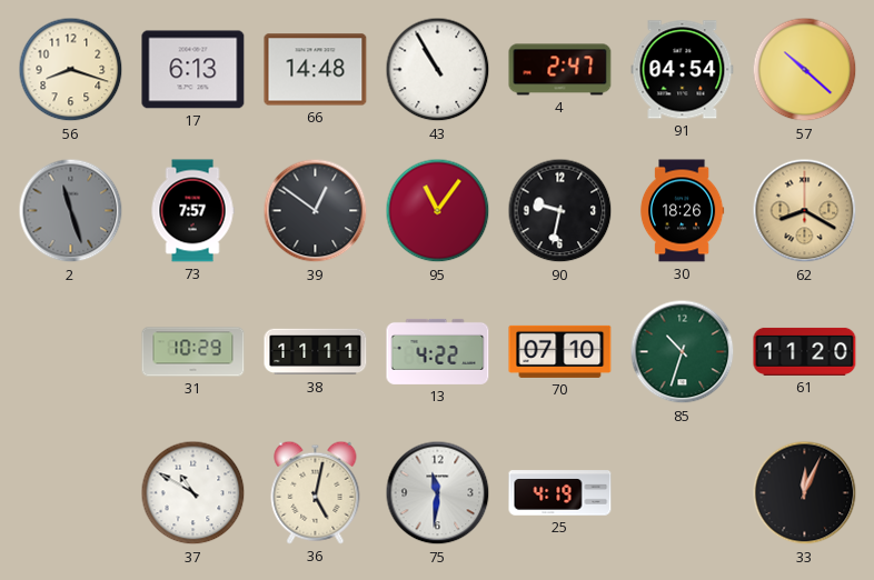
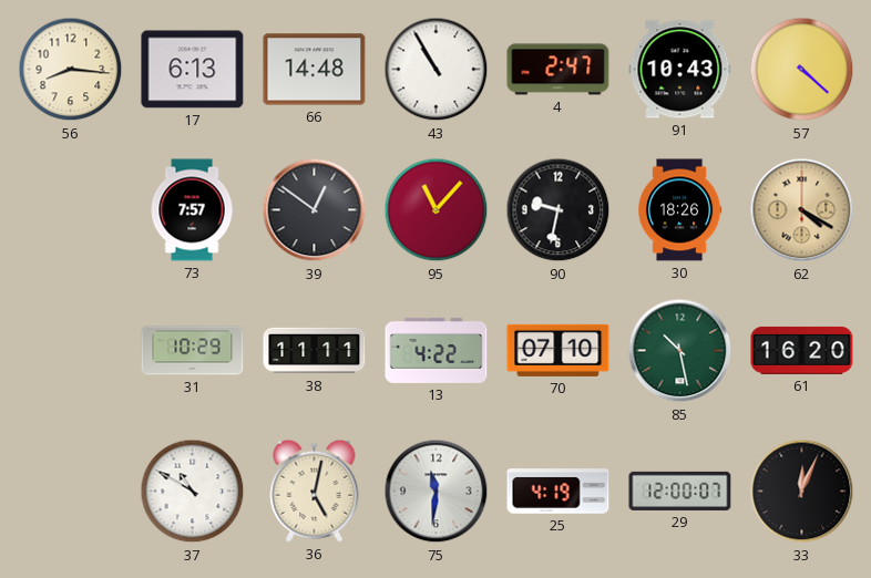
56: 8:18 -> 8:16 (71, 70)
91: 04:54 -> 10:43 (680, 70)
57: 10:22 -> 4:22 (802, 70)
2: 11:27 -> none (71, 211)
95: 11:06 -> 11:07 (437, 210)
62: 8:20 -> 4:20 (802, 210)
85: 10:33 -> 10:28 (680, 351)
61: 11:20 -> 16:20 (802, 350)
29: none -> 12:00 (680, 491)
